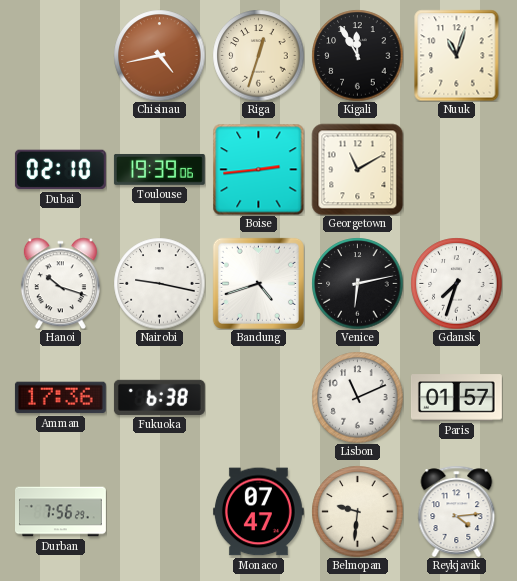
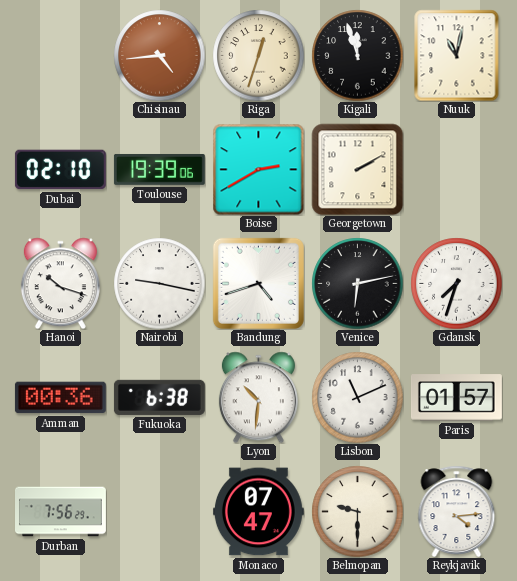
Chisinau: 4:43 -> 4:44 (159, 55)
Kigali: 11:55 -> 11:57 (357, 55)
Nuuk: 11:03 -> 11:02 (457, 55)
Boise: 2:44 -> 2:40 (258, 169)
Georgetown: 11:10 -> 2:10 (357, 169)
Amman: 17:36 -> 00:36 (60, 398)
Lyon: none -> 10:31 (258, 397)
Belmopan: 9:31 -> 9:30 (357, 511)
